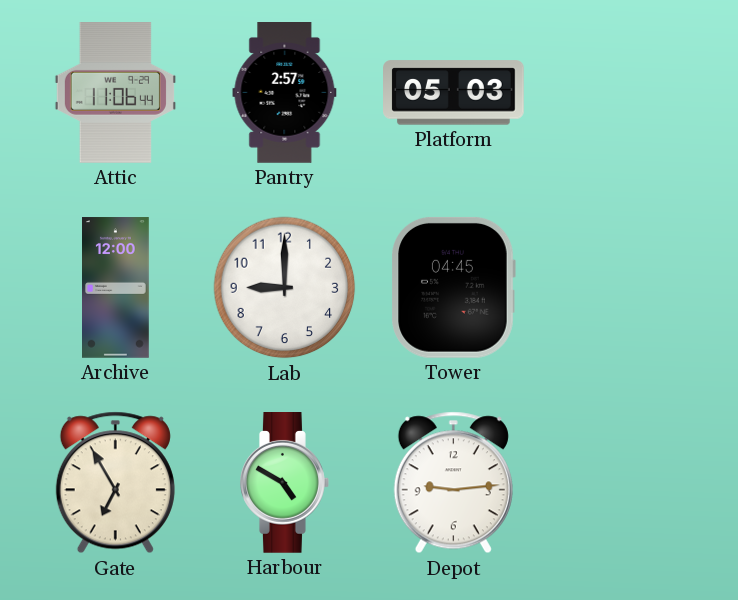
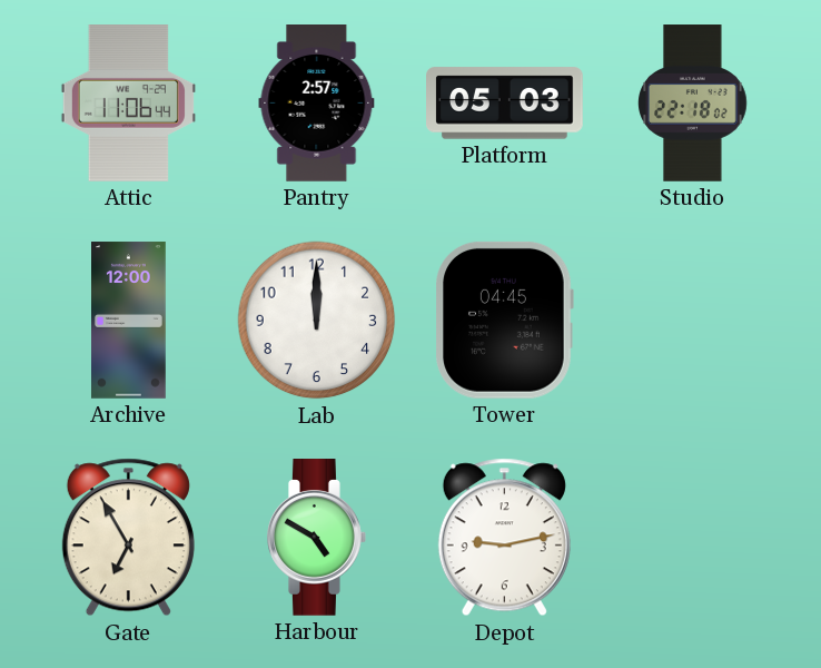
Studio: none -> 22:18 (693, 104)
Lab: 9:00 -> 12:00 (317, 321)
Depot: 9:14 -> 9:13 (504, 538)
